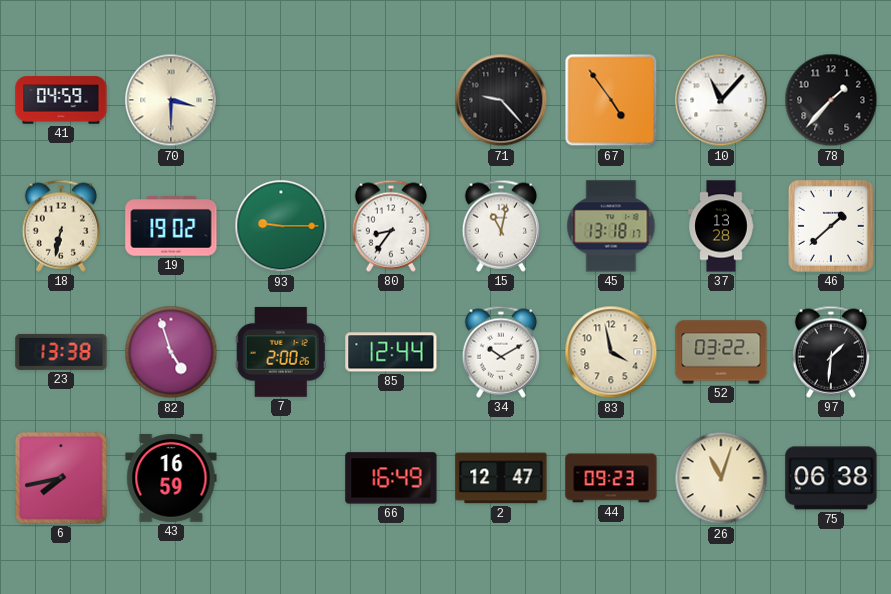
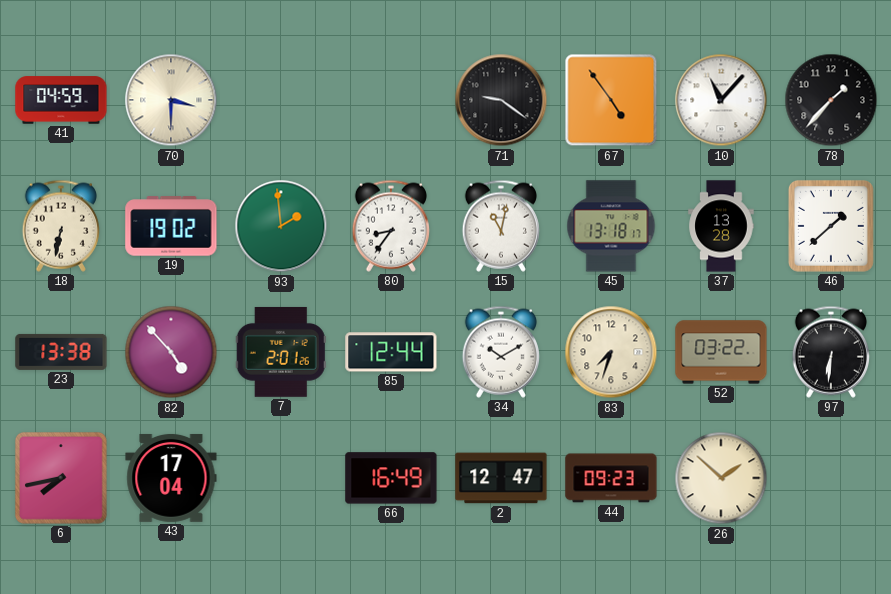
71: 9:23 -> 9:21 (501, 100)
93: 9:15 -> 1:59 (281, 226)
82: 4:57 -> 4:53 (171, 352)
7: 2:00 -> 2:01 (281, 352)
83: 3:58 -> 7:33 (611, 352)
97: 1:31 -> 6:31 (831, 352)
43: 16:59 -> 17:04 (171, 478)
26: 11:03 -> 1:52 (721, 478)
75: 06:38 -> none (831, 478)
